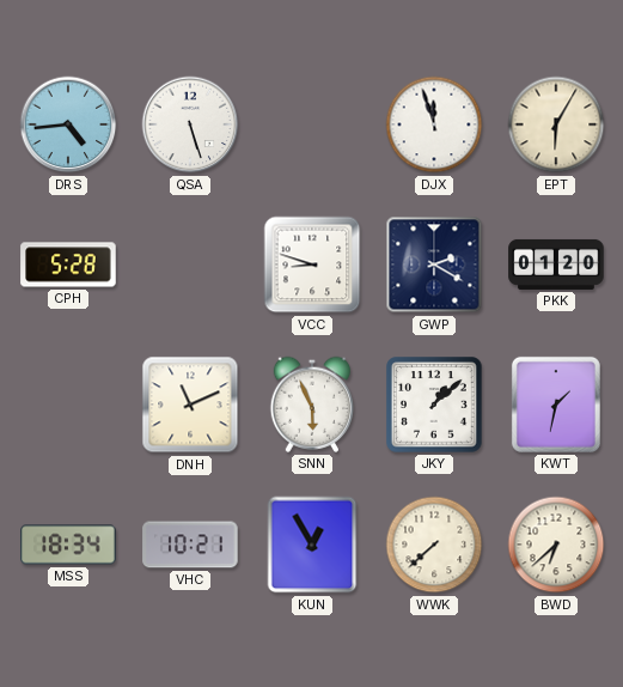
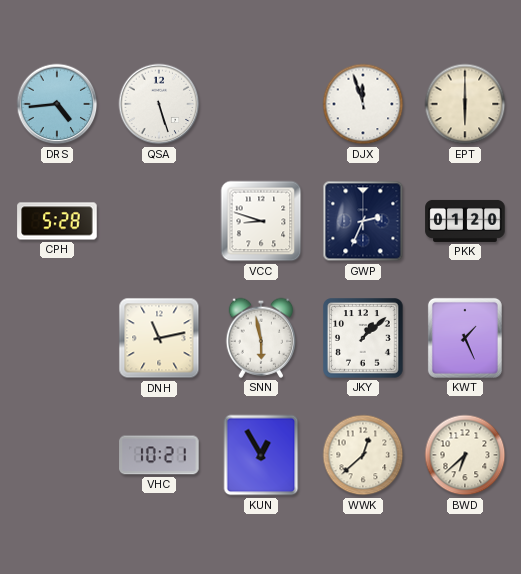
EPT: 6:05 -> 6:00 (465, 104)
GWP: 2:20 -> 2:34 (363, 221)
DNH: 11:11 -> 11:13 (159, 338)
SNN: 5:56 -> 5:58 (260, 338)
KWT: 1:32 -> 1:26 (465, 338)
MSS: 18:34 -> none (68, 545)
WWK: 7:38 -> 12:38 (363, 455)
